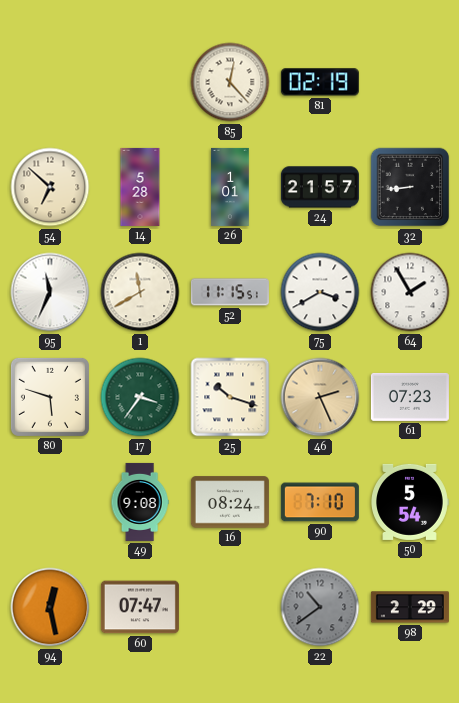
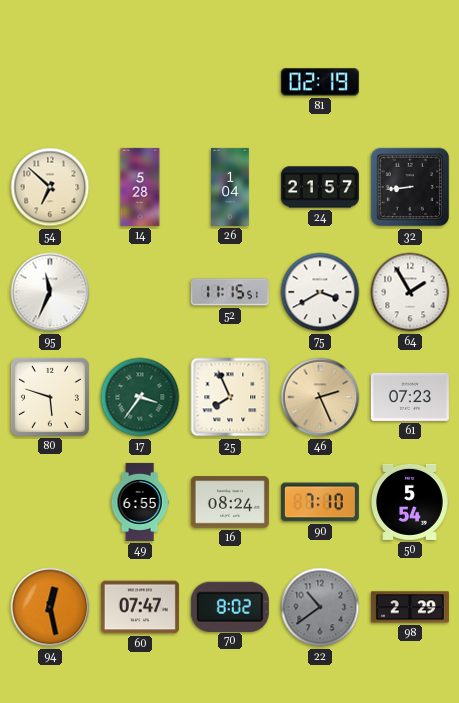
85: 12:23 -> none (230, 82)
26: 1:01 -> 1:04 (230, 187)
1: 11:40 -> none (140, 292)
25: 10:18 -> 7:56 (230, 397)
49: 9:08 -> 6:55 (140, 502)
70: none -> 8:02 (230, 606)
